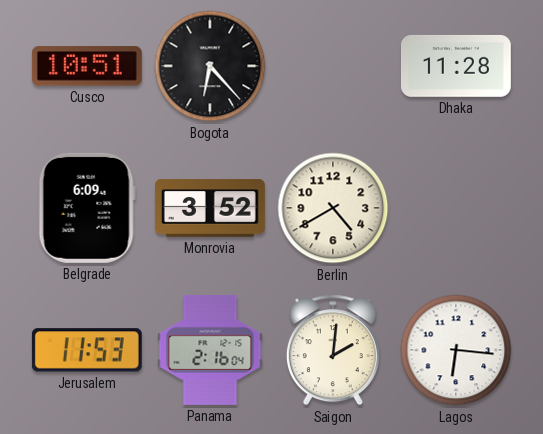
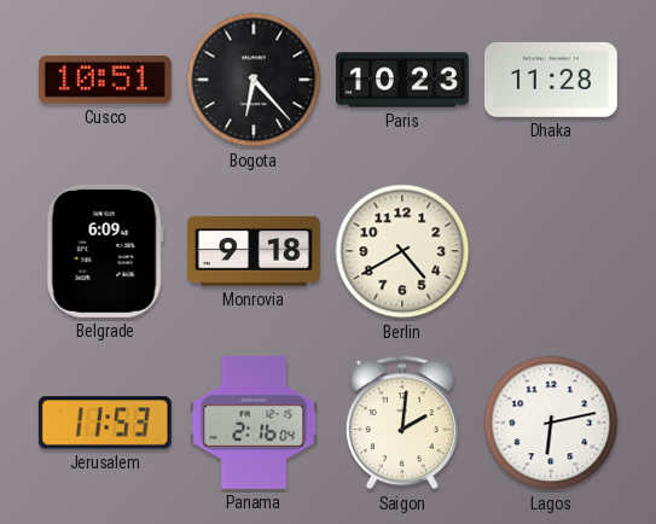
Paris: none -> 10:23 (402, 80)
Monrovia: 3:52 -> 9:18 (254, 251)
Lagos: 6:16 -> 6:13 (551, 423)
